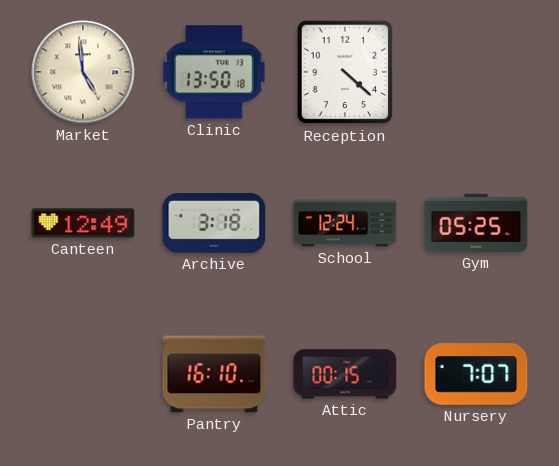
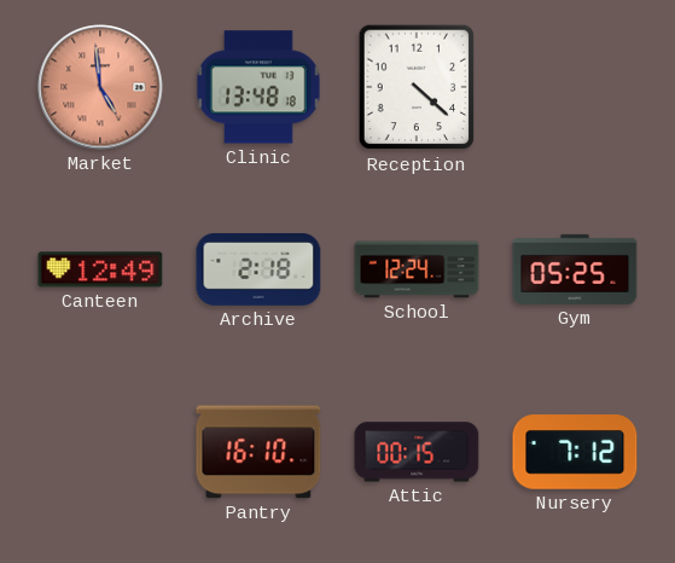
Market dial: cream -> salmon (100, 87)
Clinic: 13:50 -> 13:48 (258, 87)
Archive: 3:18 -> 2:18 (258, 271)
Nursery: 7:07 -> 7:12 (575, 452)
